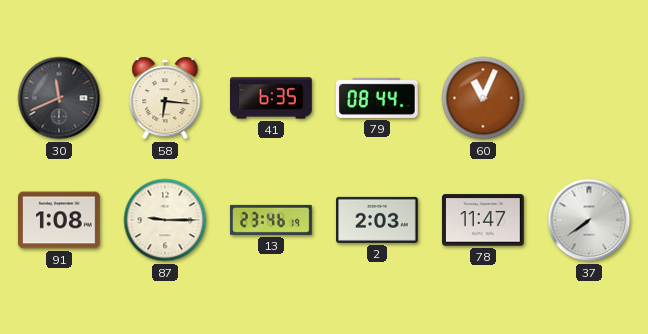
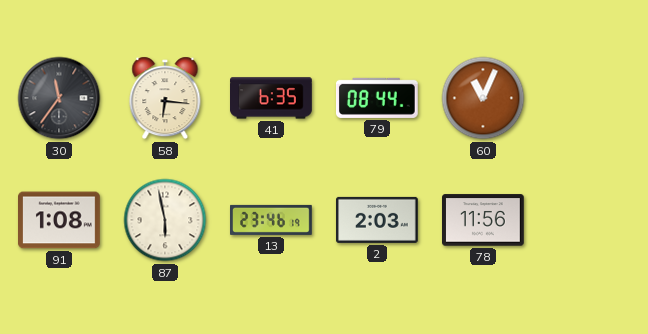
30: 11:41 -> 11:36 (59, 98)
87: 9:15 -> 5:58 (165, 220)
78: 11:47 -> 11:56 (484, 220)
37: 7:39 -> none (589, 220)
